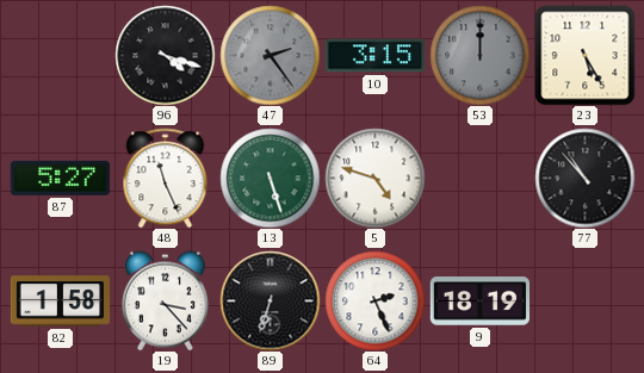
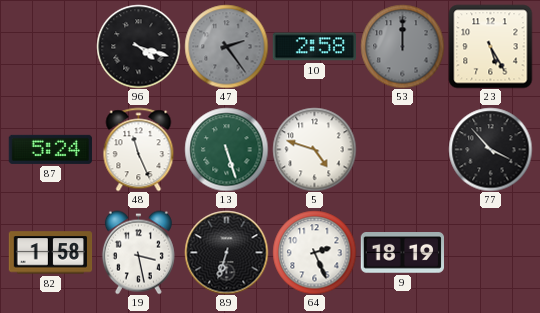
10: 3:15 -> 2:58 (314, 47)
87: 5:27 -> 5:24 (50, 149)
77: 10:53 -> 3:53 (490, 149)
19: 3:23 -> 3:28 (138, 252)
